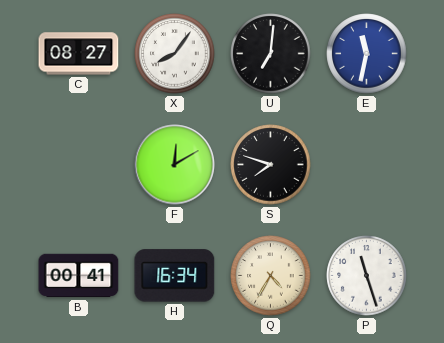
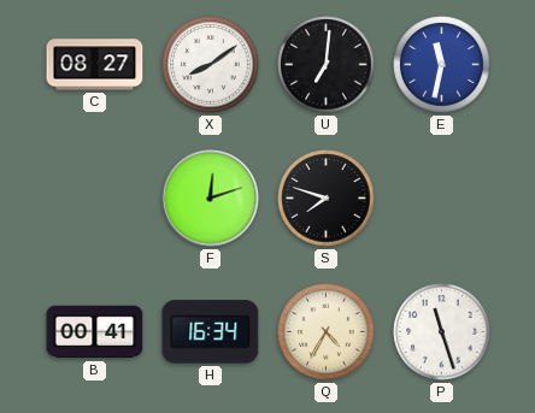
X: 8:06 -> 8:09 (211, 65)
F: 12:10 -> 12:12 (211, 199)
